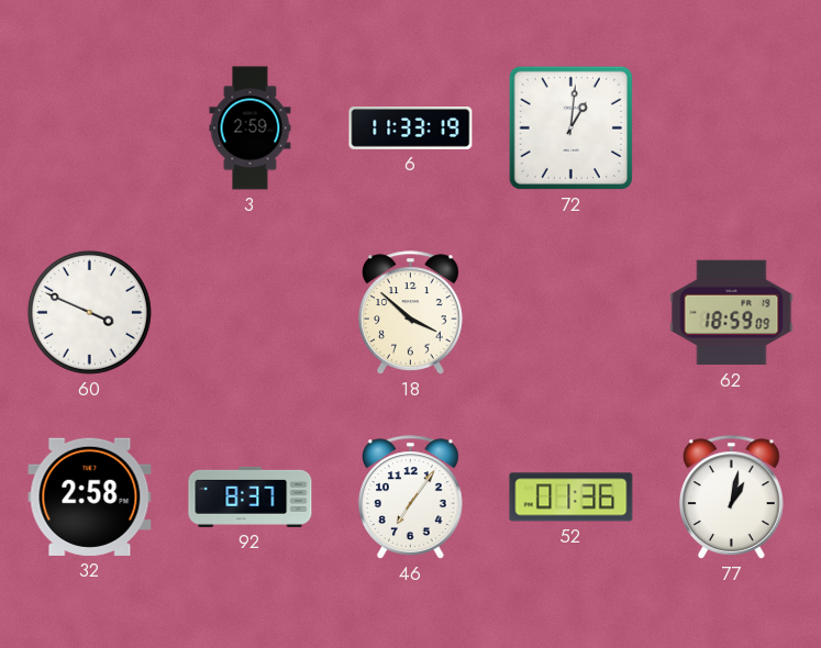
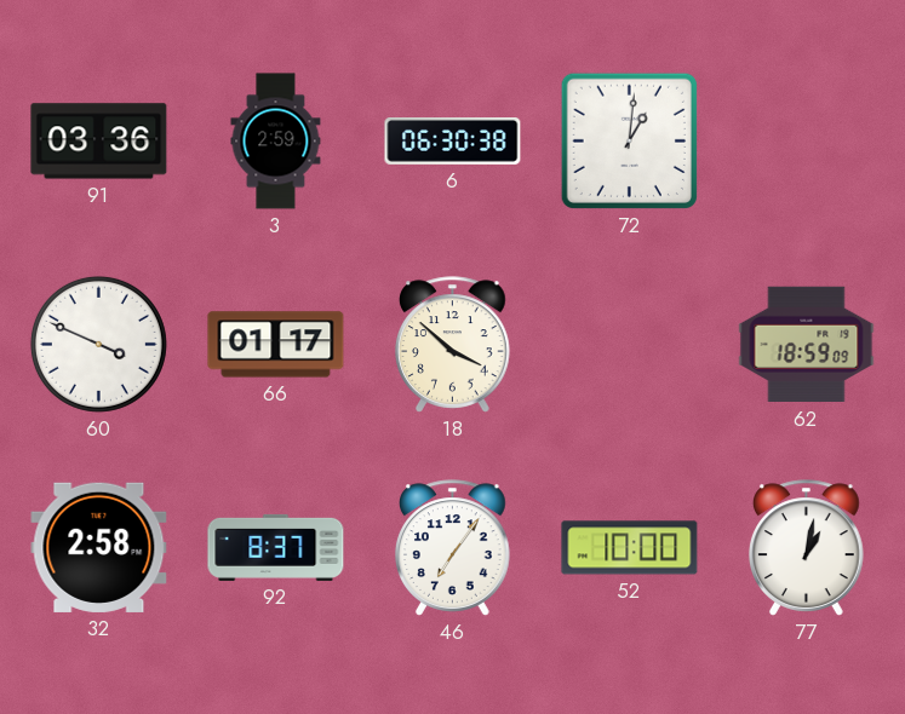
91: none -> 03:36 (99, 142)
6: 11:33 -> 06:30 (453, 142)
66: none -> 01:17 (276, 345)
52: 01:36 -> 10:00 (630, 548)
